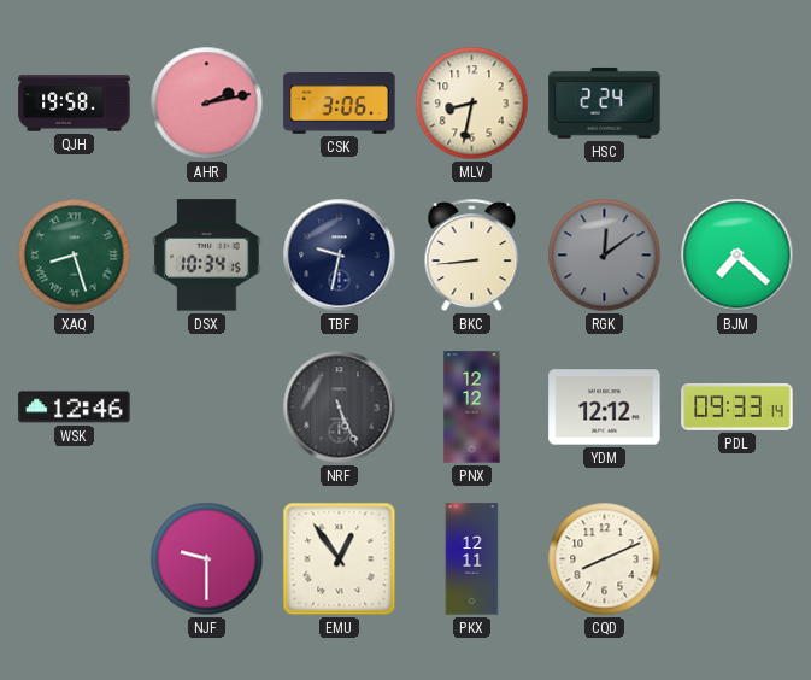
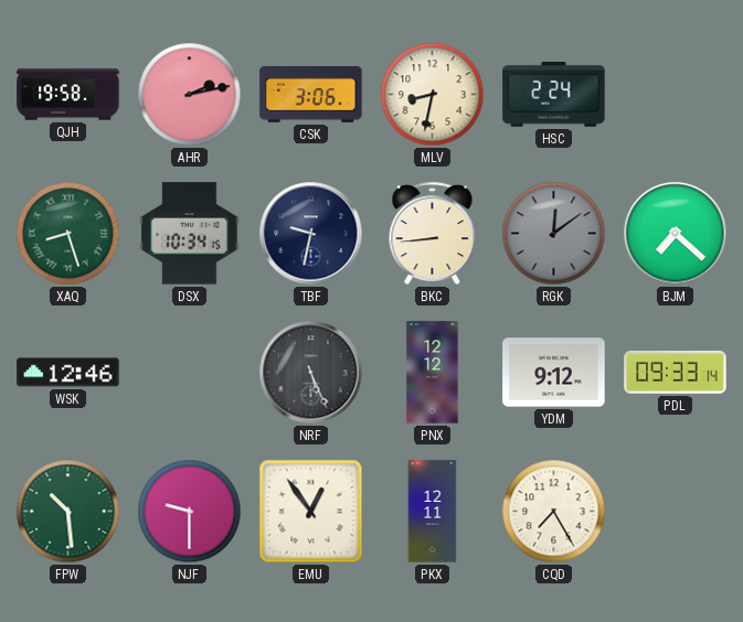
YDM: 12:12 -> 9:12 (554, 373)
FPW: none -> 10:29 (68, 512)
CQD: 8:11 -> 7:25 (554, 512)
